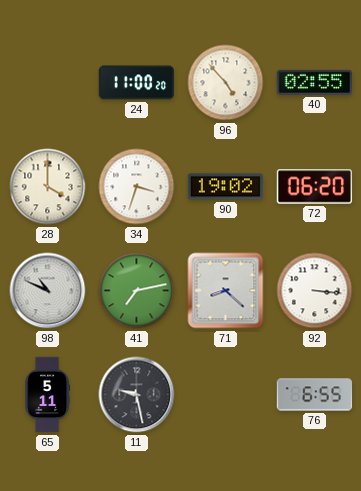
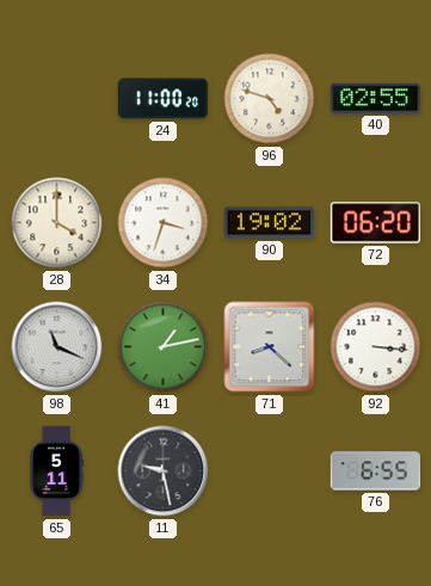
96: 4:53 -> 4:48 (270, 99)
98: 10:49 -> 11:19 (57, 347)
41: 7:13 -> 1:13 (164, 347)
